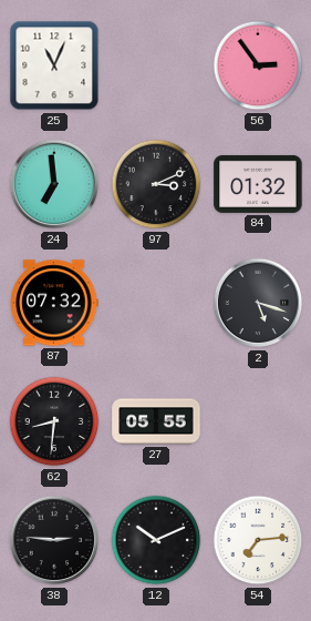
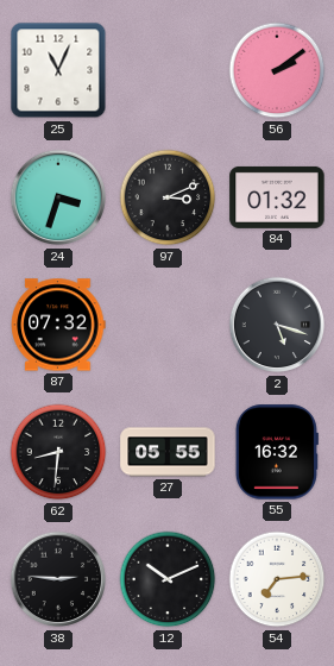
56: 2:54 -> 2:09 (277, 70)
24: 6:59 -> 3:33 (58, 197)
55: none -> 16:32 (277, 452)
